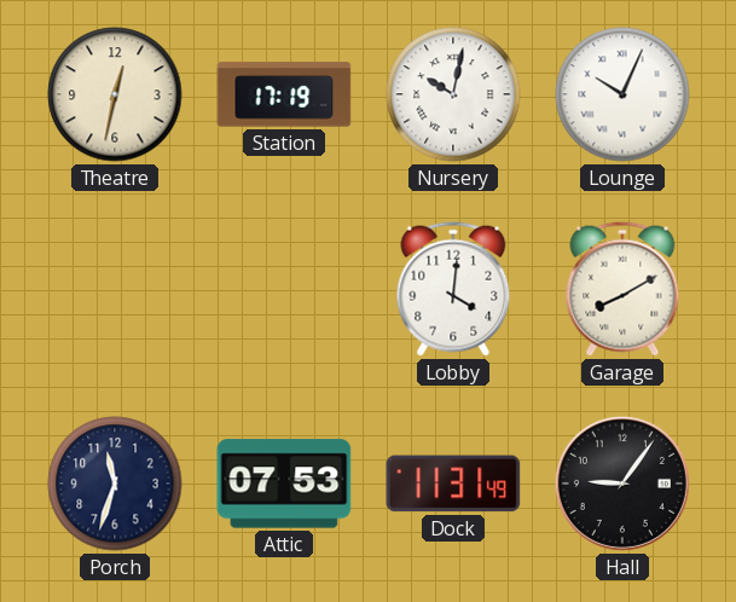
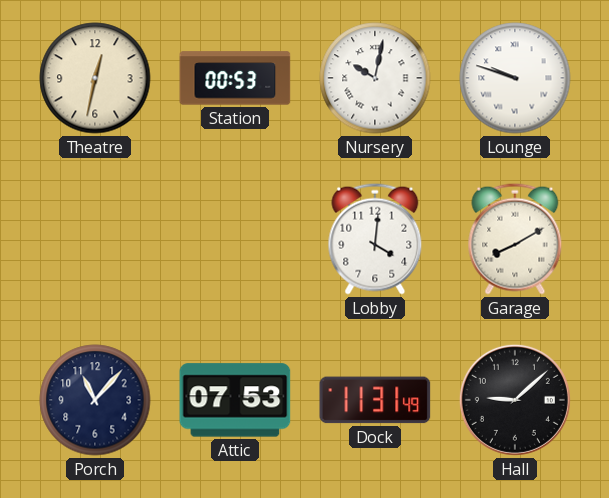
Station: 17:19 -> 00:53 (235, 78)
Lounge: 10:04 -> 9:48 (515, 78)
Porch: 11:33 -> 11:07 (95, 400)
Hall: 9:06 -> 9:08 (515, 400)
